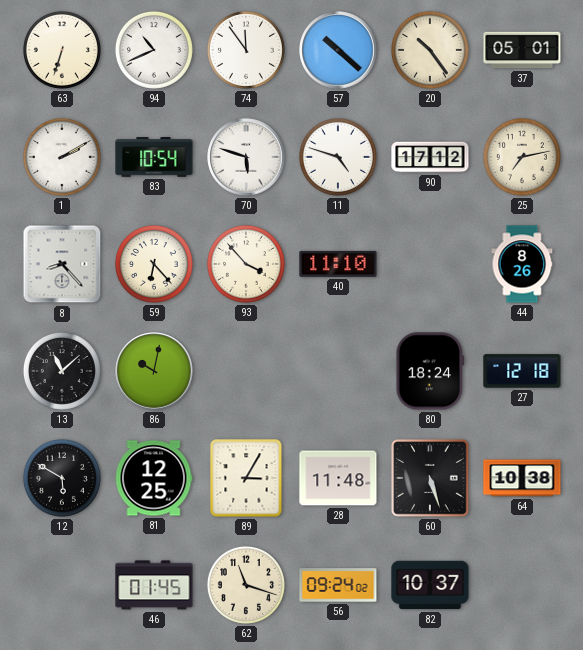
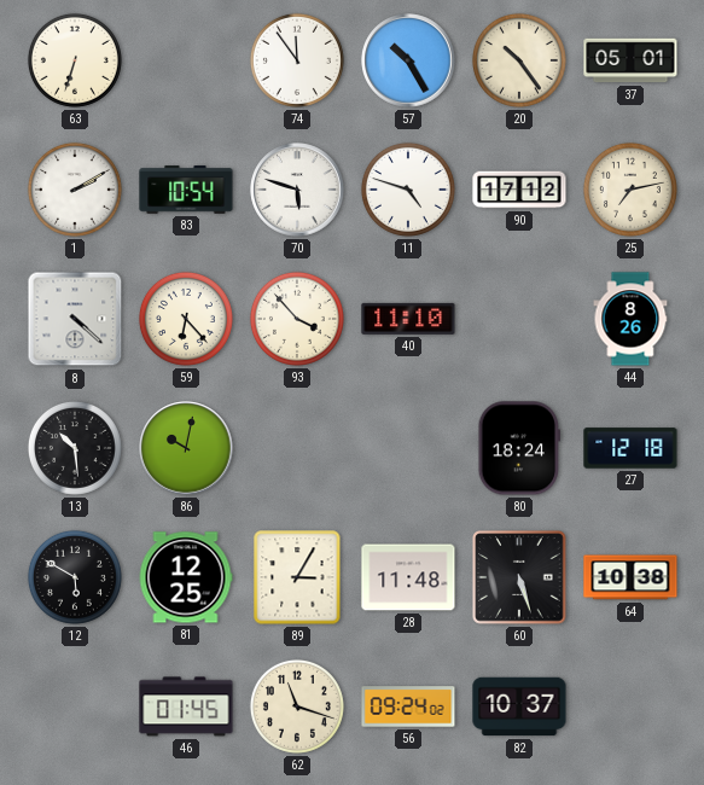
94: 10:41 -> none (154, 50)
57: 10:22 -> 10:25 (408, 60)
8: 8:23 -> 4:22 (75, 319)
13: 11:08 -> 10:29 (75, 448)
